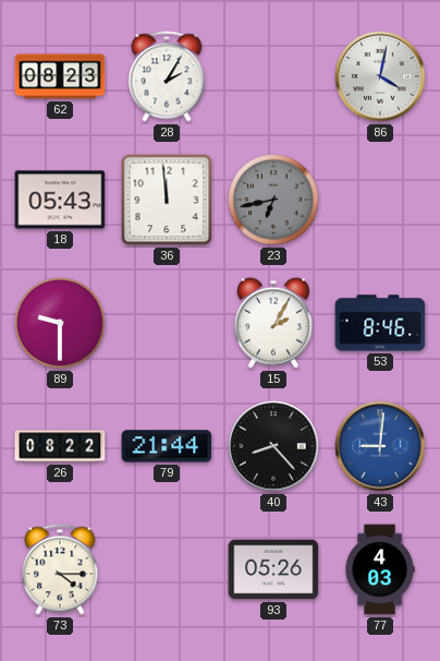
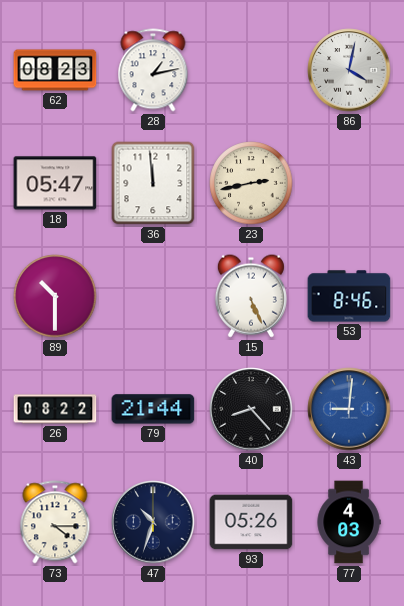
28: 2:05 -> 1:13 (153, 70)
18: 05:43 -> 05:47 (55, 183)
23: 6:43 -> 2:43 (251, 183)
23 dial: grey -> cream (251, 183)
89: 9:30 -> 10:30 (55, 296)
15: 2:05 -> 5:26 (251, 296)
47: none -> 10:33 (153, 522)
